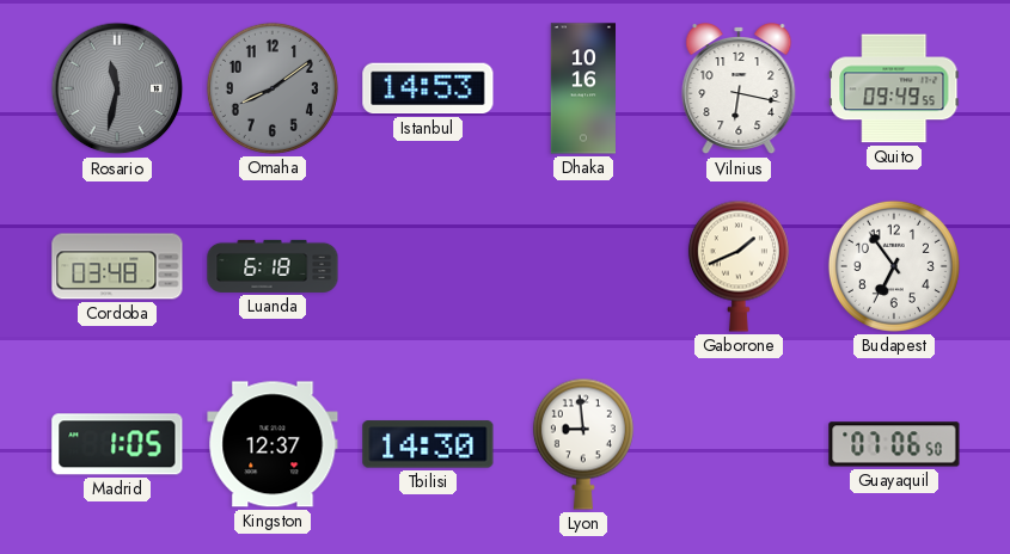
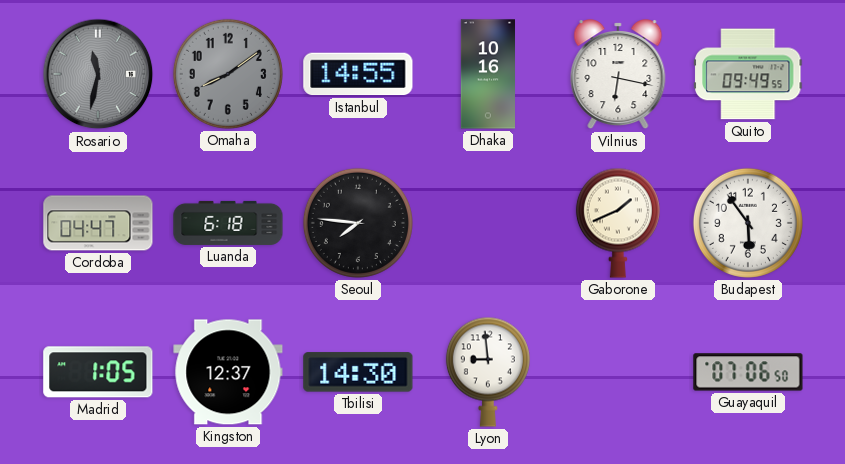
Istanbul: 14:53 -> 14:55 (358, 74)
Cordoba: 03:48 -> 04:47 (98, 223)
Seoul: none -> 7:46 (358, 223)
Budapest: 6:54 -> 5:54 (748, 223)
